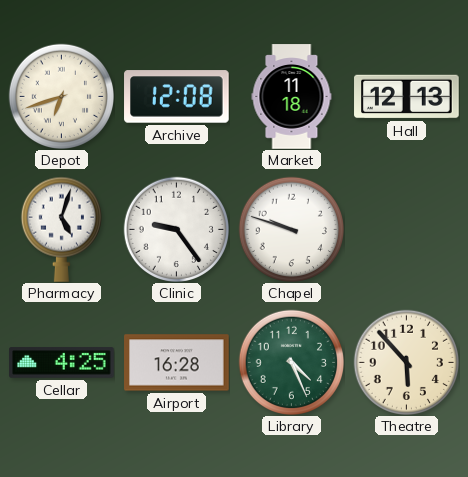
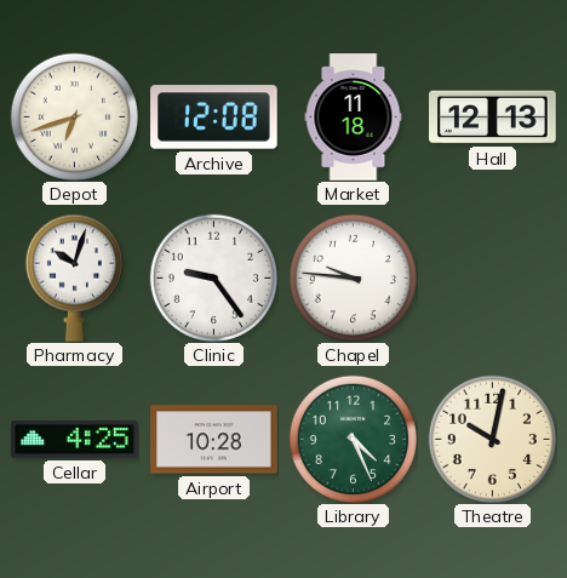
Pharmacy: 5:03 -> 10:03 (74, 277)
Chapel: 9:48 -> 9:46 (353, 277)
Airport: 16:28 -> 10:28 (214, 440)
Theatre: 5:53 -> 10:02 (492, 439)
